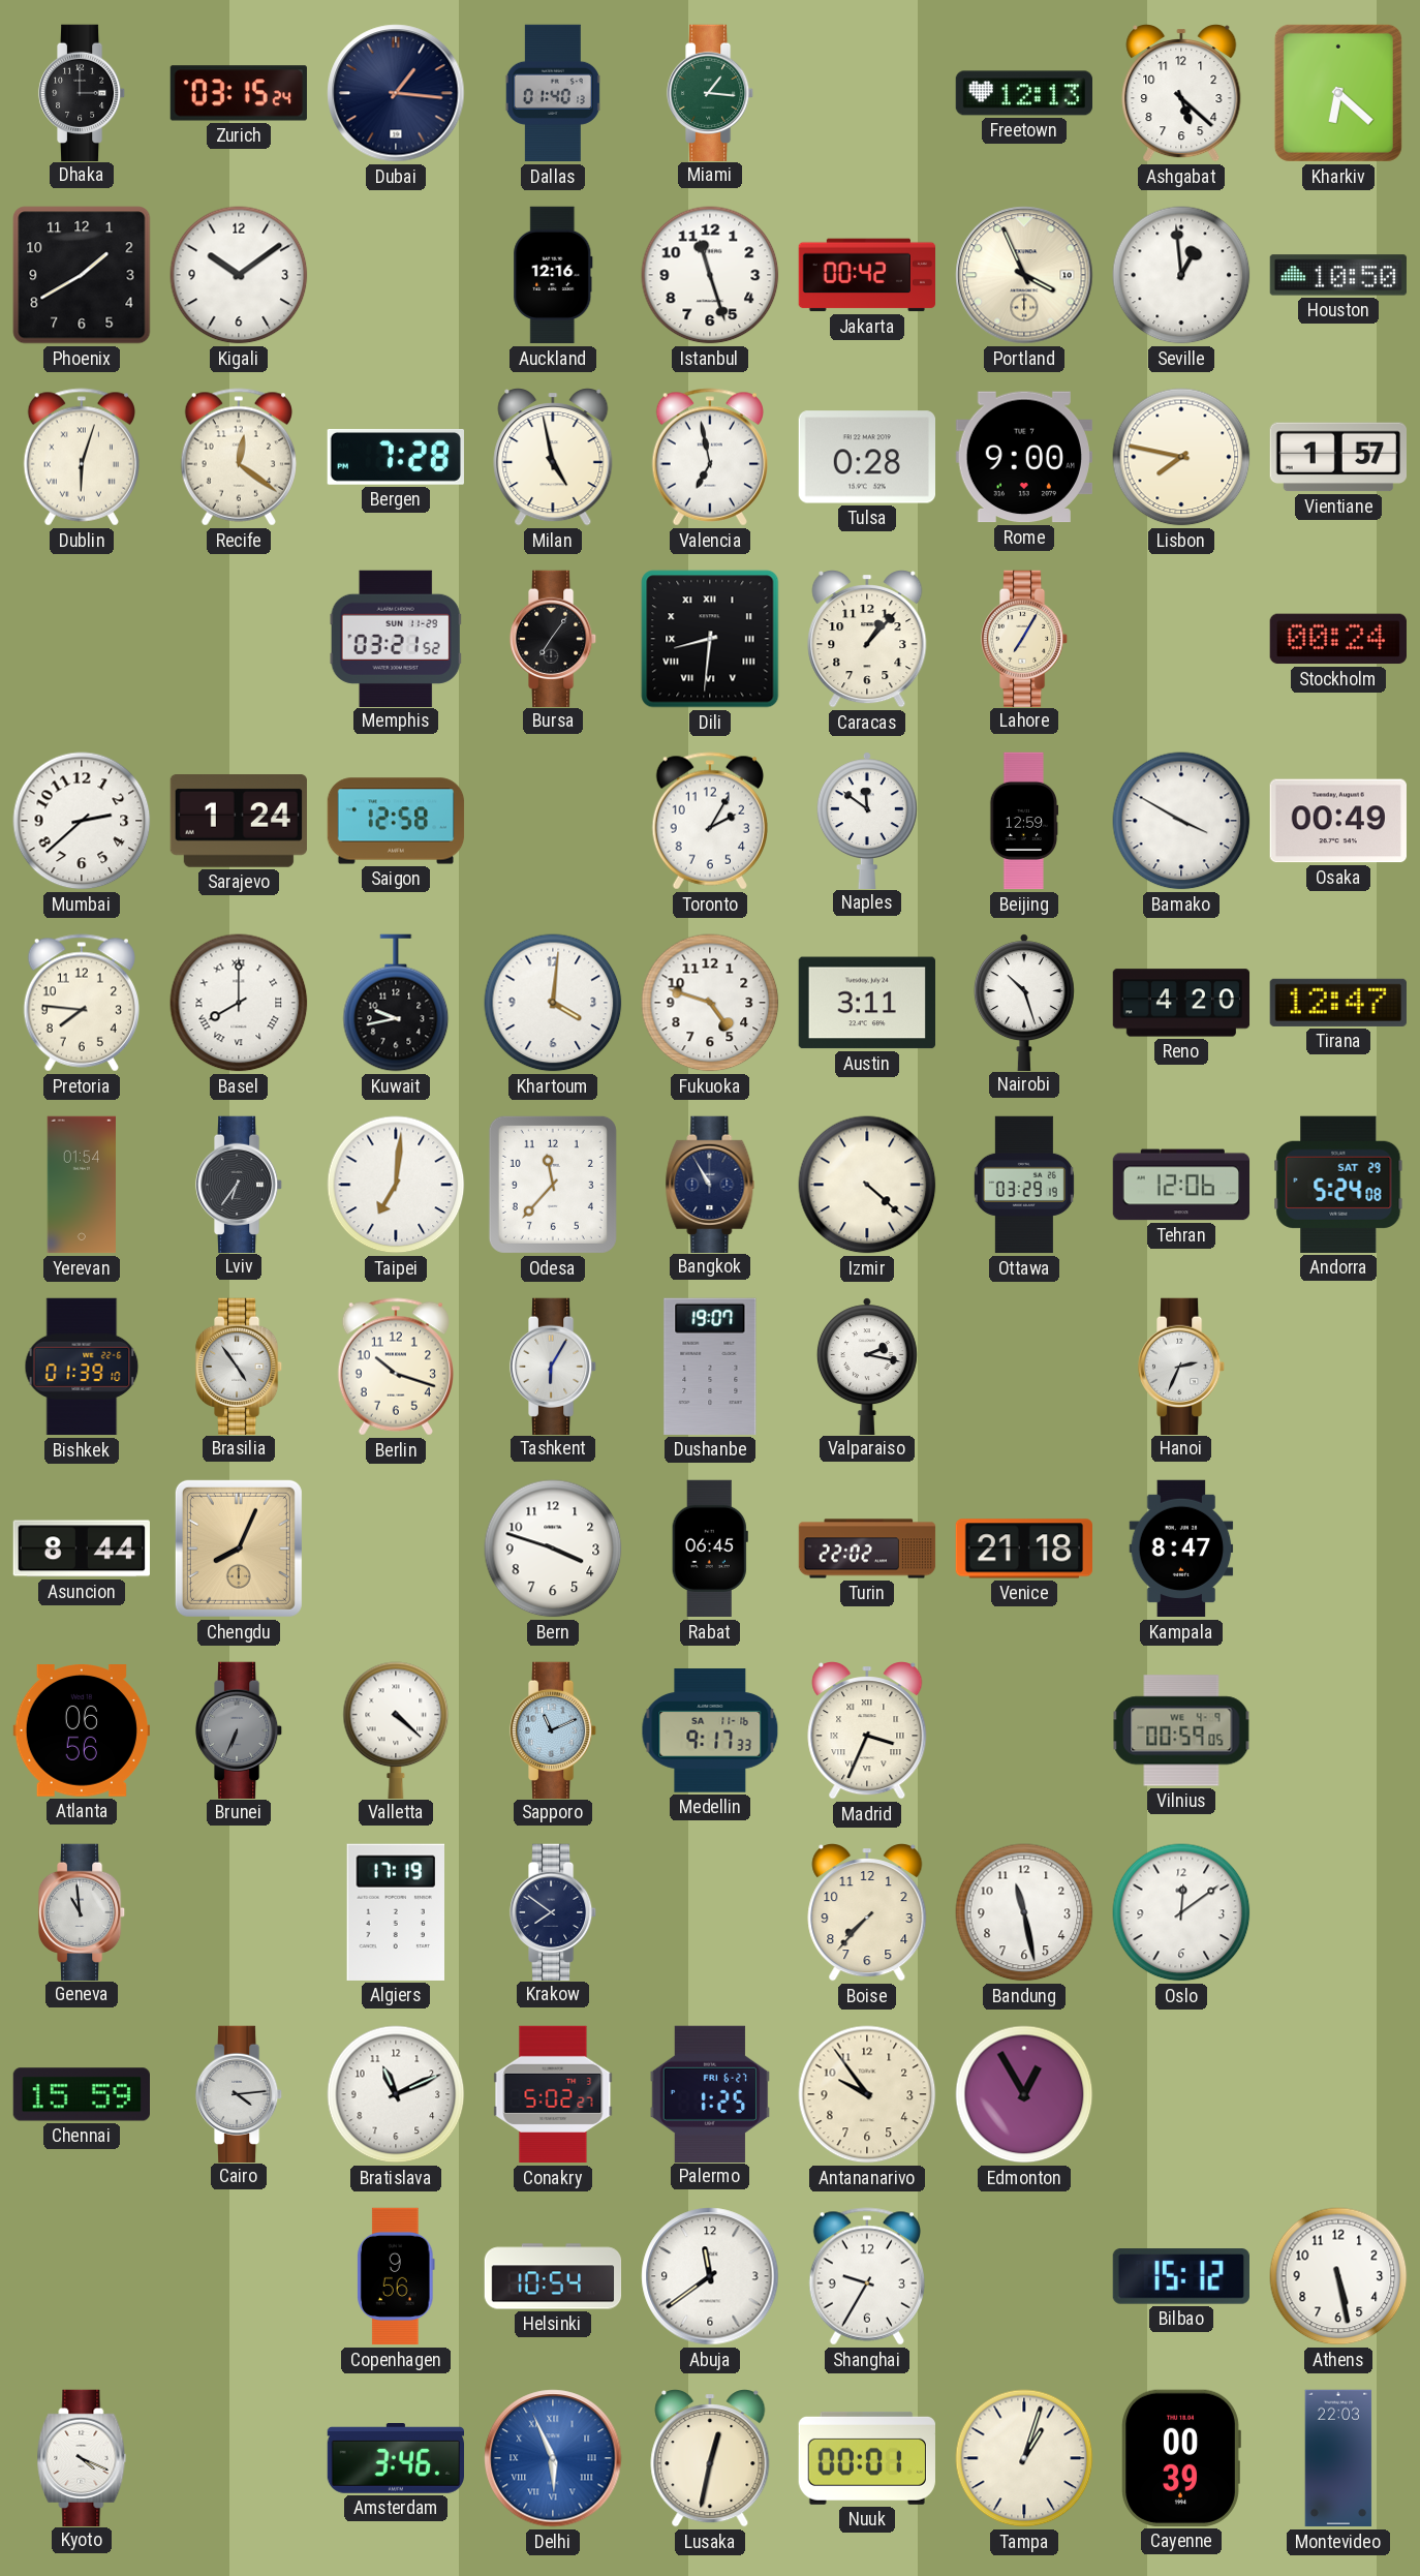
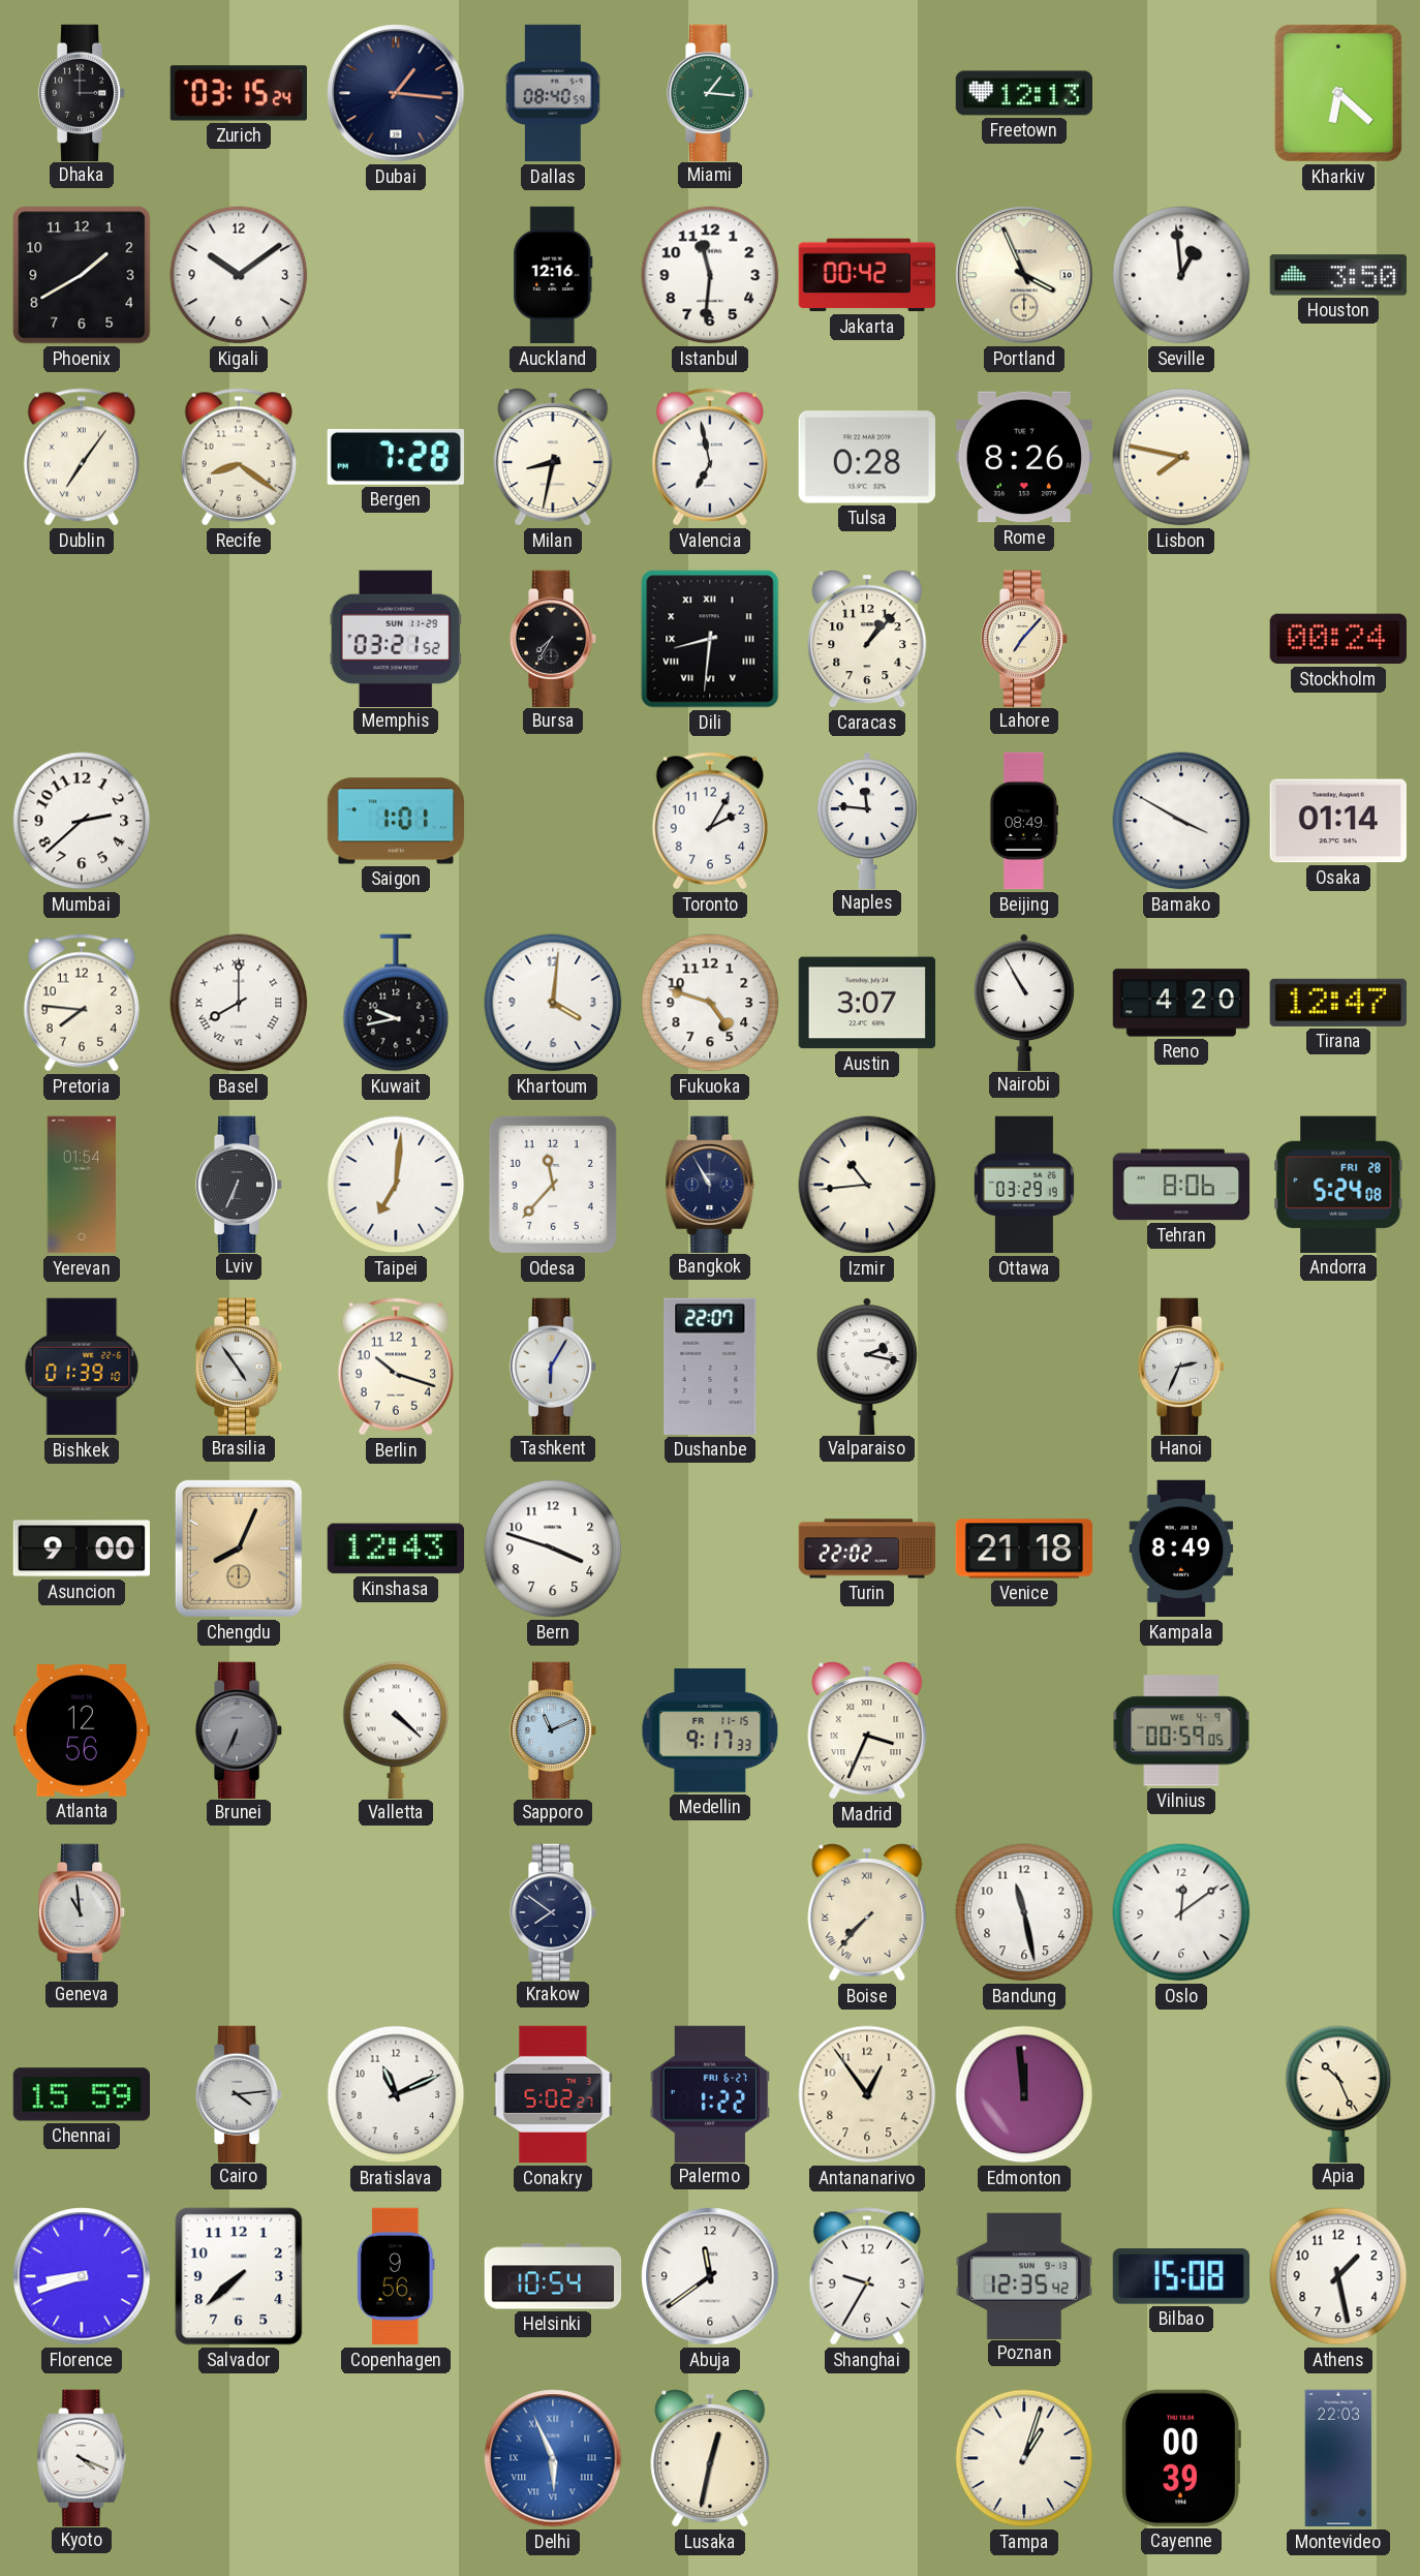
Dallas: 01:40 -> 08:40 (553, 93)
Ashgabat: 5:22 -> none (1181, 94)
Istanbul: 11:27 -> 11:31 (710, 275)
Houston: 10:50 -> 3:50 (1338, 275)
Dublin: 6:03 -> 7:06 (81, 457)
Recife: 12:21 -> 8:21 (238, 457)
Milan: 4:58 -> 8:32 (553, 458)
Rome: 9:00 -> 8:26 (1024, 457)
Vientiane: 1:57 -> none (1337, 457)
Bursa: 7:06 -> 7:35 (553, 638)
Lahore: 7:05 -> 7:07 (1024, 638)
Sarajevo: 1:24 -> none (238, 822)
Saigon: 12:58 -> 1:01 (396, 821)
Naples: 11:51 -> 11:46 (867, 820)
Beijing: 12:59 -> 08:49 (1024, 821)
Osaka: 00:49 -> 01:14 (1338, 821)
Austin: 3:11 -> 3:07 (866, 1003)
Nairobi: 10:27 -> 10:55 (1024, 1002)
Lviv: 6:36 -> 6:34 (239, 1184)
Izmir: 4:22 -> 10:44 (867, 1185)
Tehran: 12:06 -> 8:06 (1181, 1185)
Andorra date: SAT 29 -> FRI 28 (1338, 1185)
Dushanbe: 19:07 -> 22:07 (710, 1367)
Asuncion: 8:44 -> 9:00 (82, 1548)
Kinshasa: none -> 12:43 (395, 1548)
Rabat: 06:45 -> none (710, 1548)
Kampala: 8:47 -> 8:49 (1181, 1548)
Atlanta: 06:56 -> 12:56 (81, 1731)
Medellin date: SA 11-16 -> FR 11-15 (710, 1730)
Algiers: 17:19 -> none (396, 1912)
Boise numerals: Arabic -> Roman (867, 1913)
Palermo: 1:25 -> 1:22 (710, 2093)
Antananarivo: 9:54 -> 12:54 (867, 2094)
Edmonton: 12:55 -> 11:59 (1024, 2094)
Apia: none -> 10:26 (1338, 2093)
Florence: none -> 8:42 (82, 2276)
Salvador: none -> 7:38 (239, 2276)
Poznan: none -> 12:35 (1023, 2275)
Bilbao: 15:12 -> 15:08 (1180, 2276)
Athens: 5:28 -> 1:28 (1338, 2276)
Amsterdam: 3:46 -> none (395, 2459)
Nuuk: 00:01 -> none (867, 2458)
